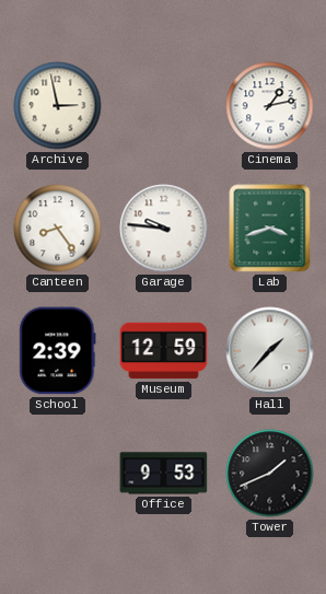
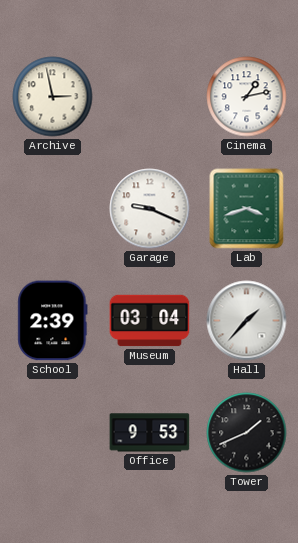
Canteen: 8:24 -> none (58, 229)
Garage: 9:46 -> 9:19 (150, 209)
Museum: 12:59 -> 03:04 (150, 321)
